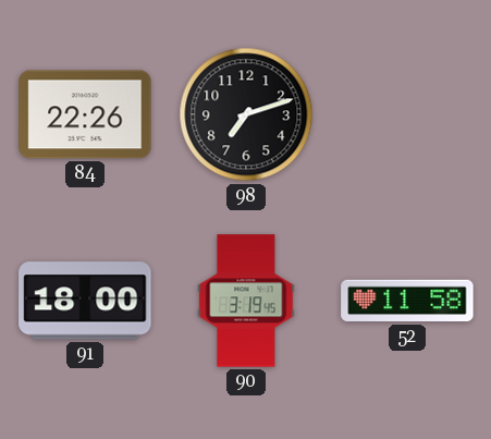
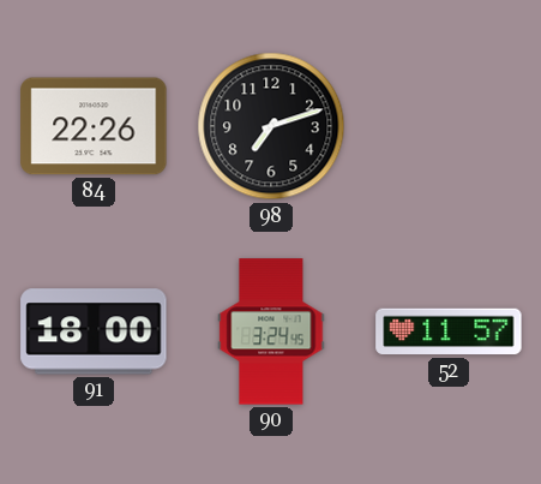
90: 3:19 -> 3:24 (271, 331)
52: 11:58 -> 11:57 (449, 331)
